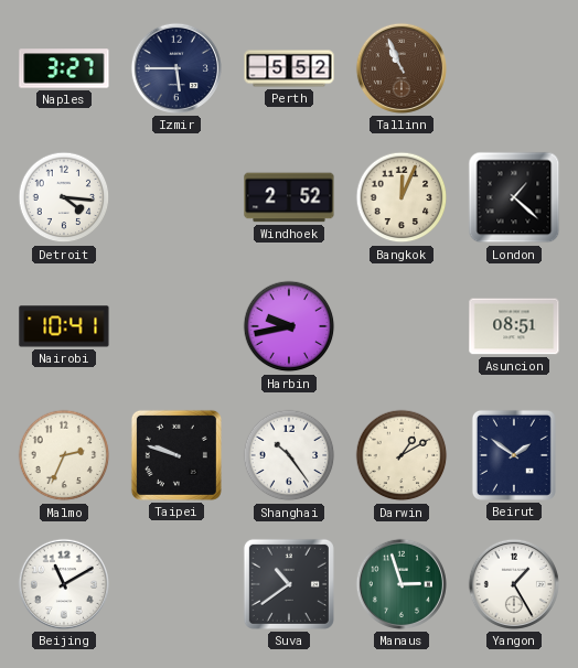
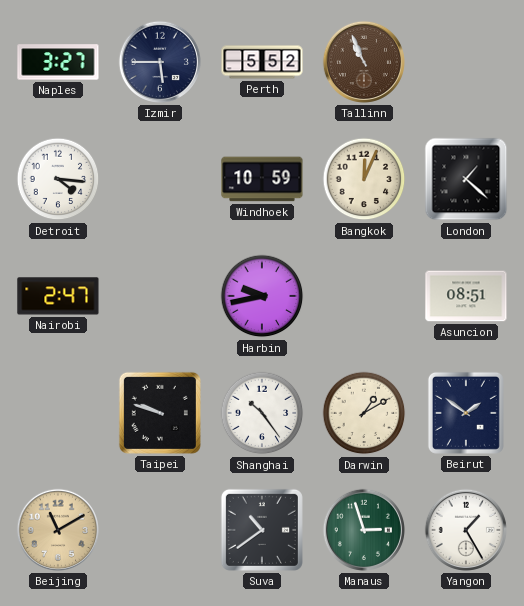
Windhoek: 2:52 -> 10:59 (262, 179)
Nairobi: 10:41 -> 2:47 (58, 296)
Malmo: 2:34 -> none (64, 455)
Beijing dial: white -> champagne (58, 530)
